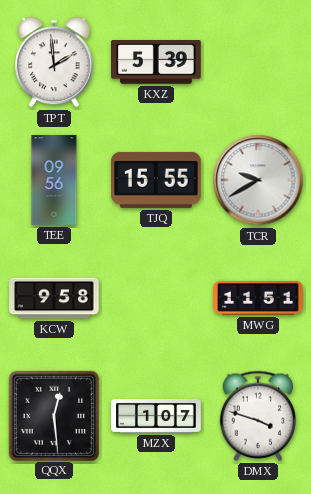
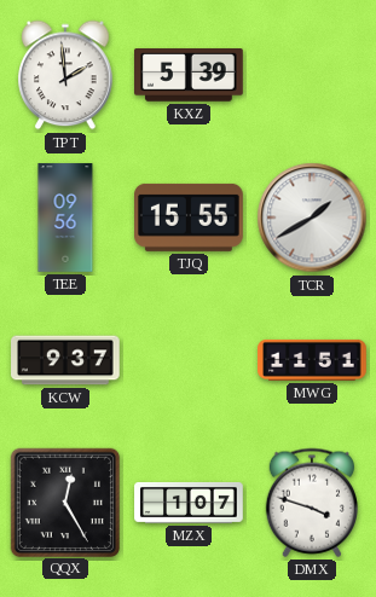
TCR: 9:40 -> 1:40 (312, 218)
KCW: 9:58 -> 9:37 (66, 360)
QQX: 12:29 -> 12:25 (64, 502)
